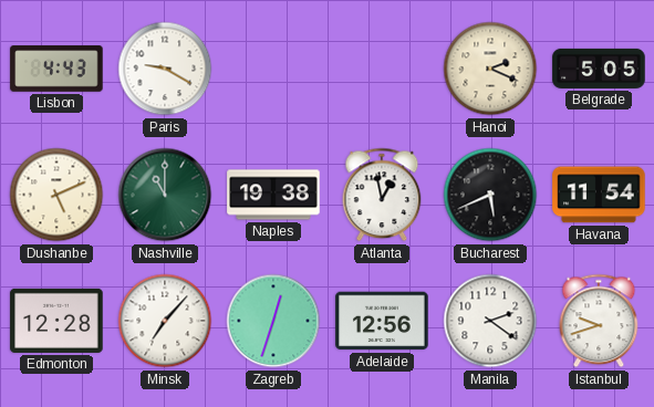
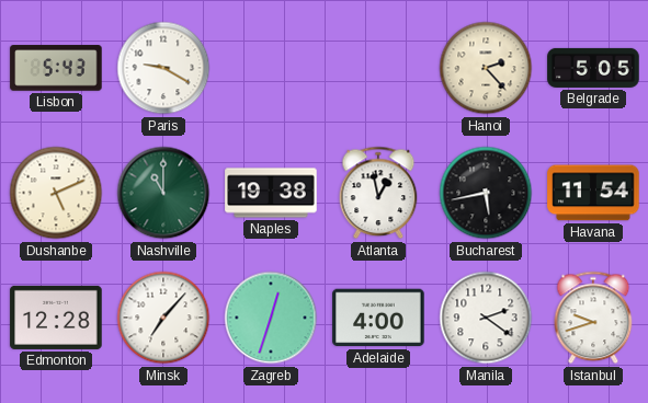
Lisbon: 4:43 -> 5:43 (56, 68)
Hanoi: 2:19 -> 2:23 (486, 68)
Bucharest: 5:41 -> 5:43 (486, 193)
Adelaide: 12:56 -> 4:00 (378, 318)
